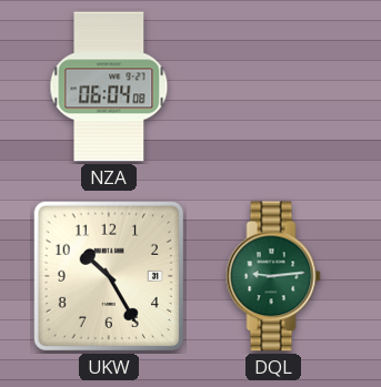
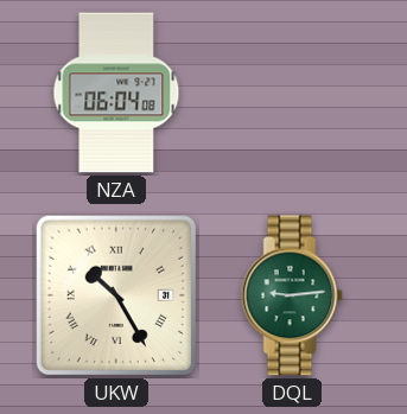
UKW numerals: Arabic -> Roman (116, 295)
